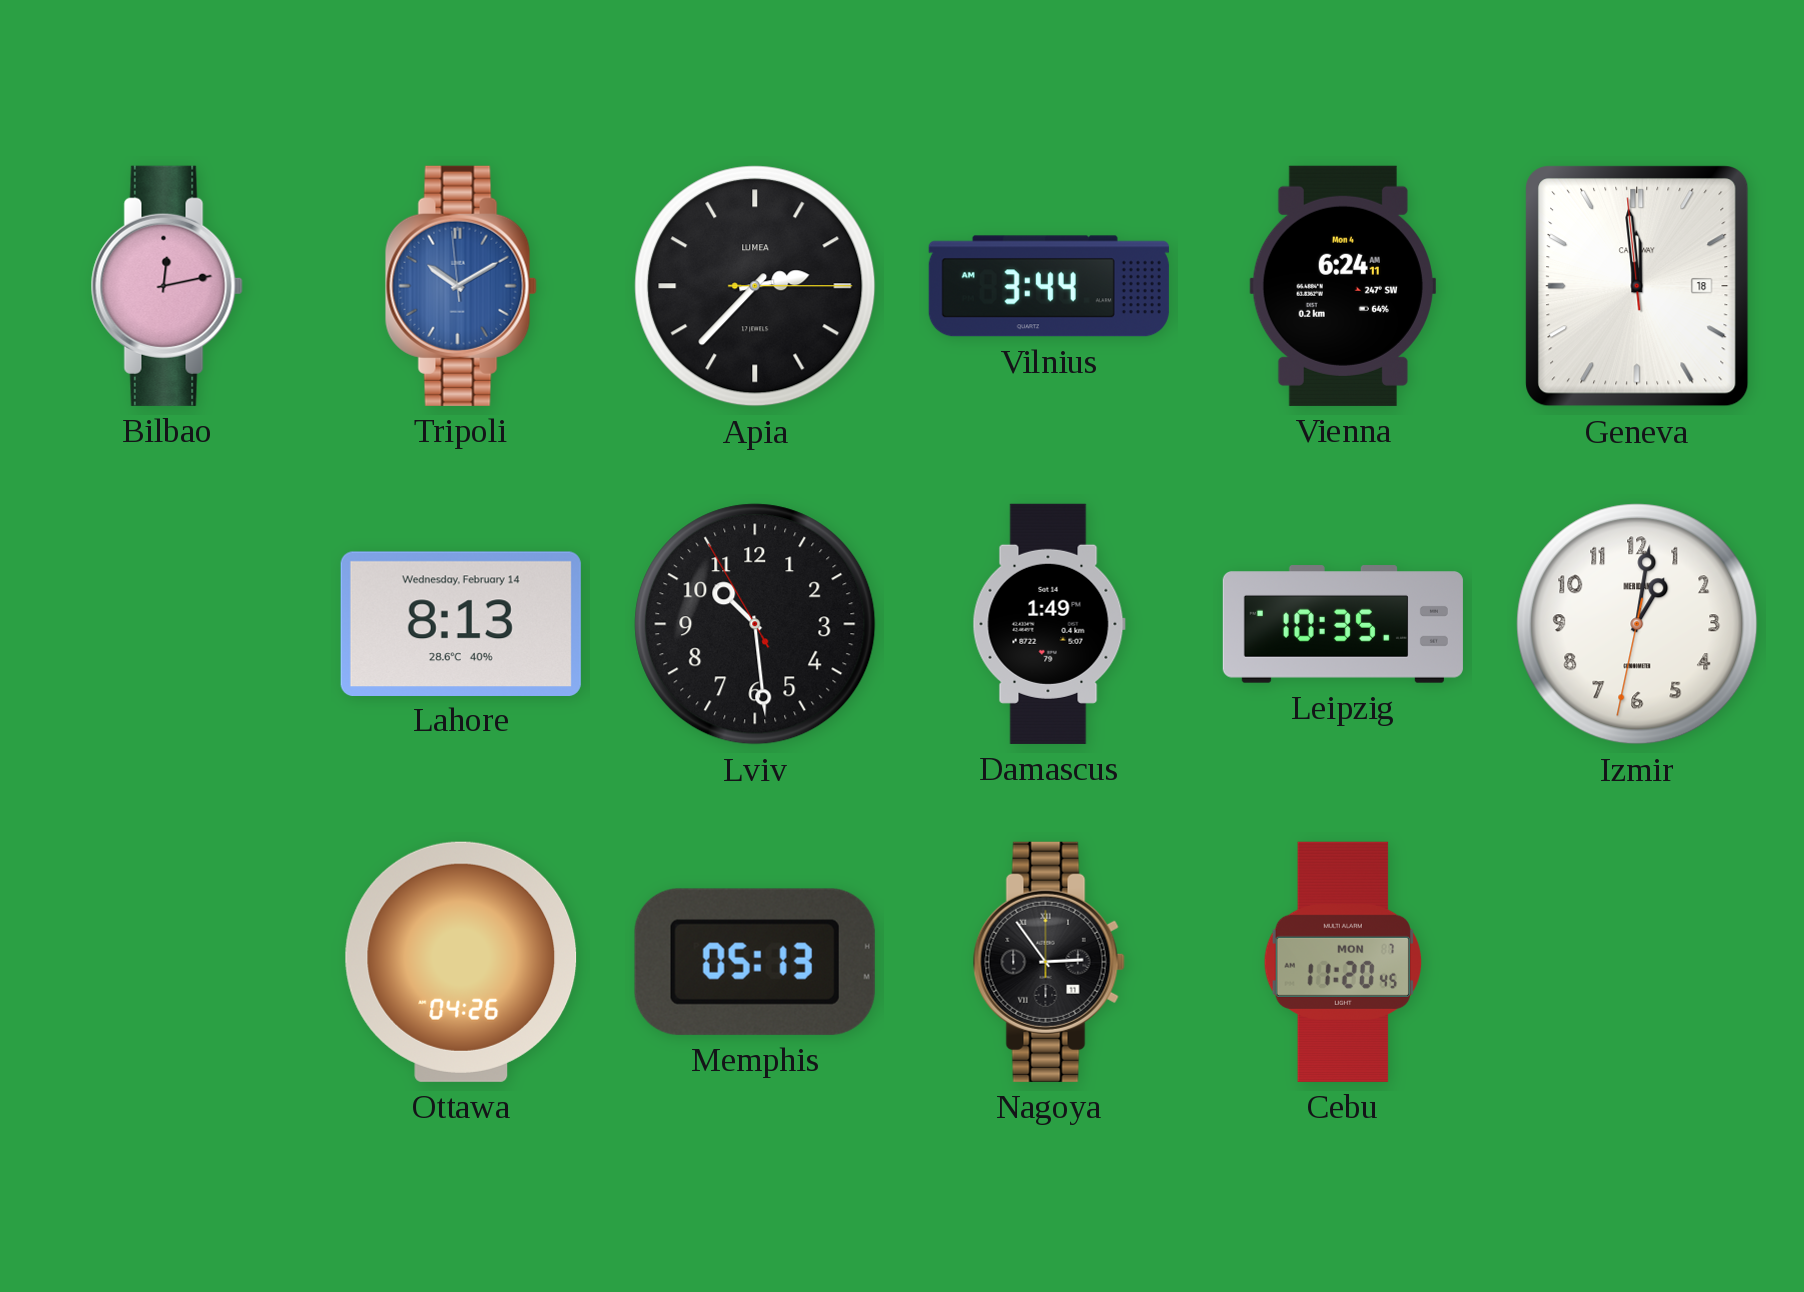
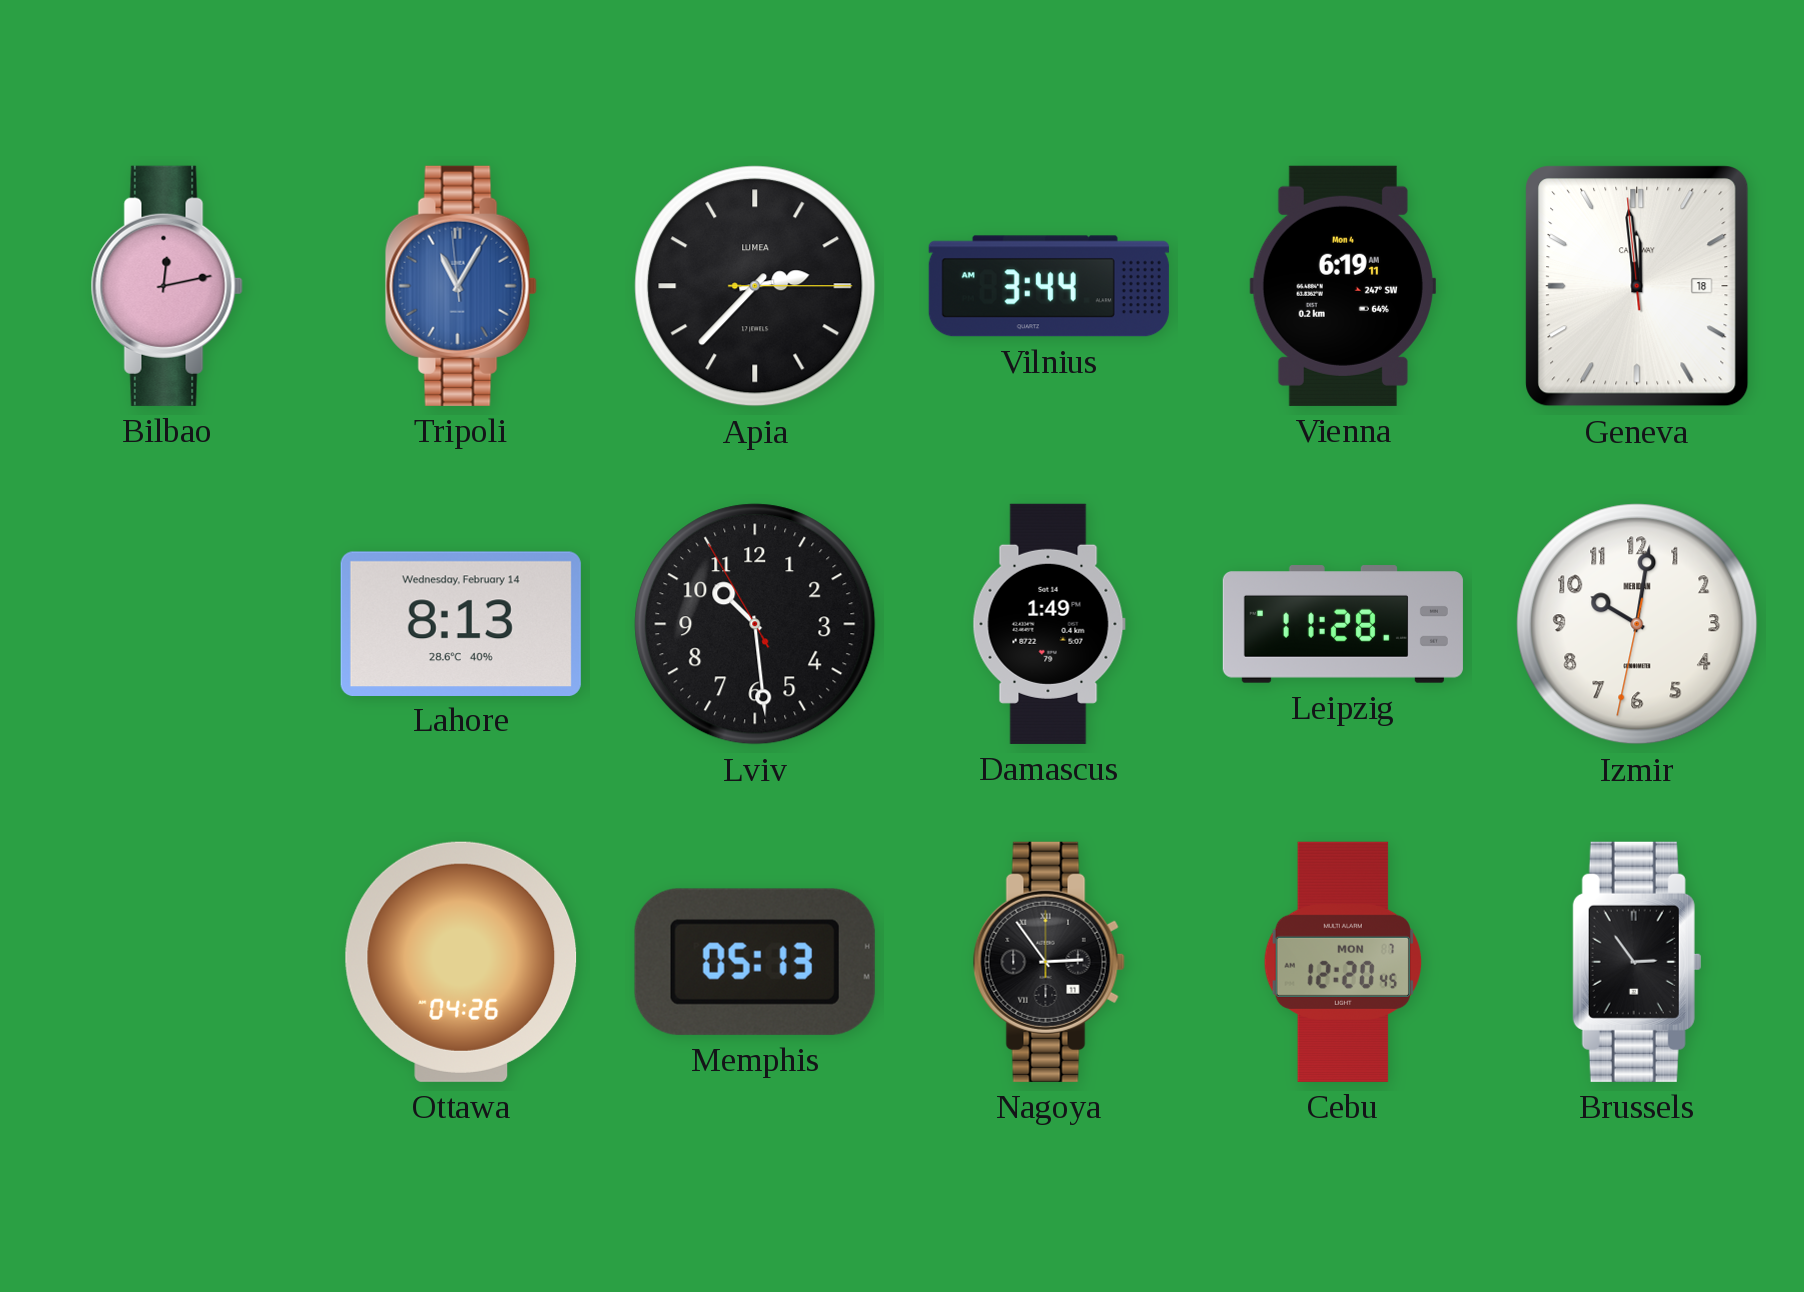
Tripoli: 10:09 -> 11:04 (461, 286)
Vienna: 6:24 -> 6:19 (1343, 286)
Leipzig: 10:35 -> 11:28 (1343, 624)
Izmir: 1:01 -> 10:01 (1637, 624)
Cebu: 11:20 -> 12:20 (1343, 962)
Brussels: none -> 2:54 (1637, 962)
